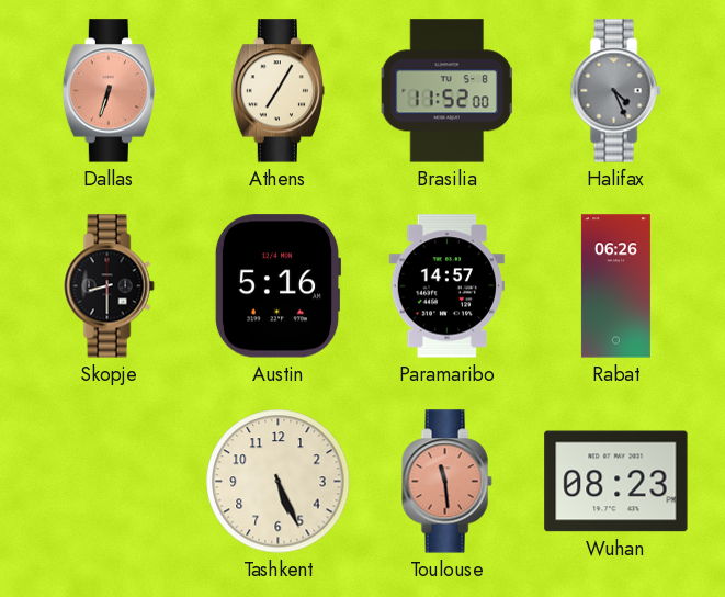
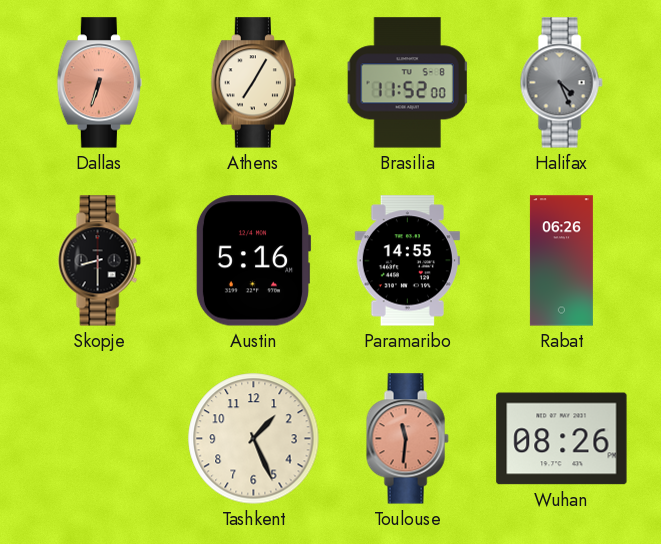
Paramaribo: 14:57 -> 14:55 (407, 261)
Tashkent: 5:26 -> 1:26 (254, 439)
Toulouse: 11:29 -> 11:31 (407, 439)
Wuhan: 08:23 -> 08:26 (562, 439)
